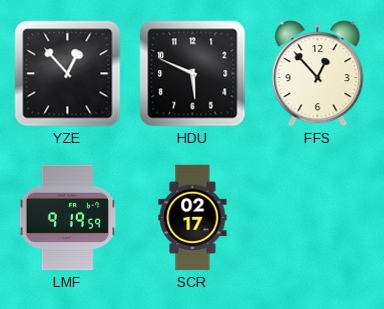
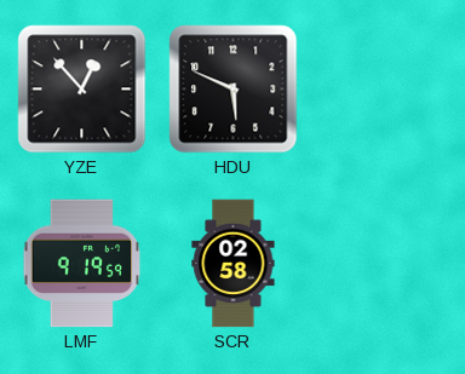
FFS: 12:53 -> none (318, 74)
SCR: 02:17 -> 02:58 (234, 264)
